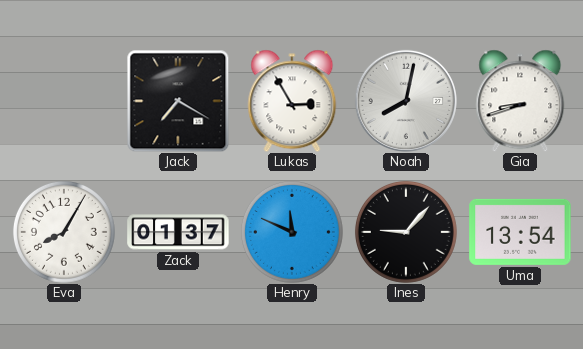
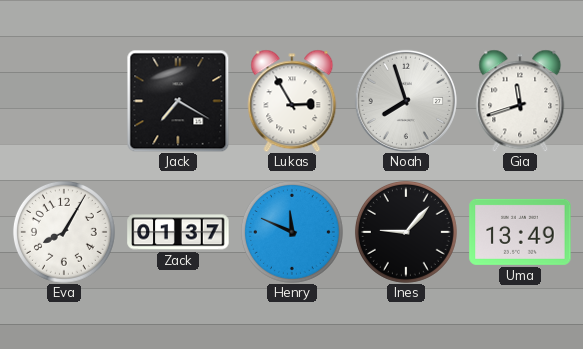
Noah: 8:02 -> 7:57 (406, 101)
Gia: 8:42 -> 11:42 (520, 101)
Uma: 13:54 -> 13:49 (520, 232)
